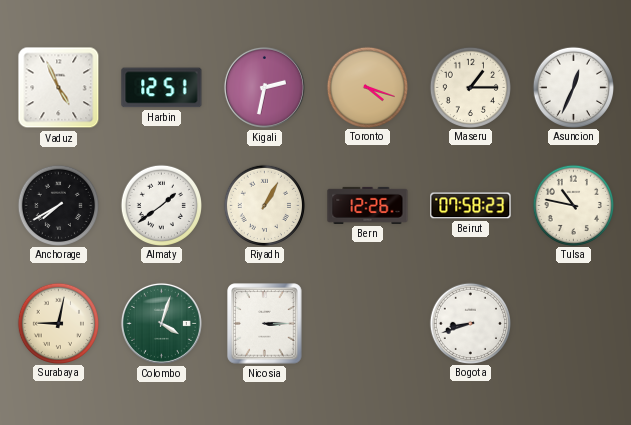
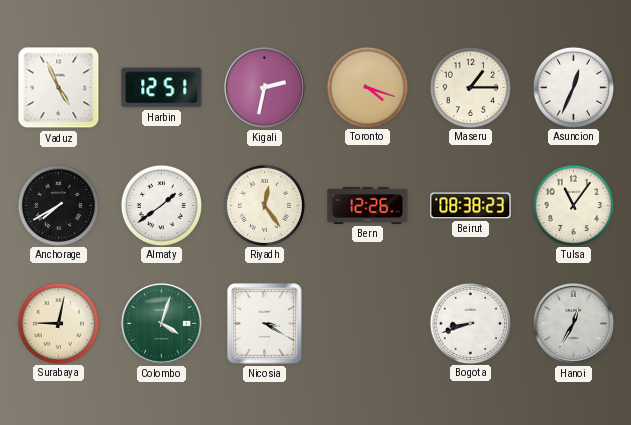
Riyadh: 1:05 -> 12:24 (264, 205)
Beirut: 07:58 -> 08:38 (471, 206)
Tulsa: 10:47 -> 11:06 (573, 205)
Nicosia: 3:15 -> 3:20 (265, 324)
Hanoi: none -> 12:35 (573, 323)
